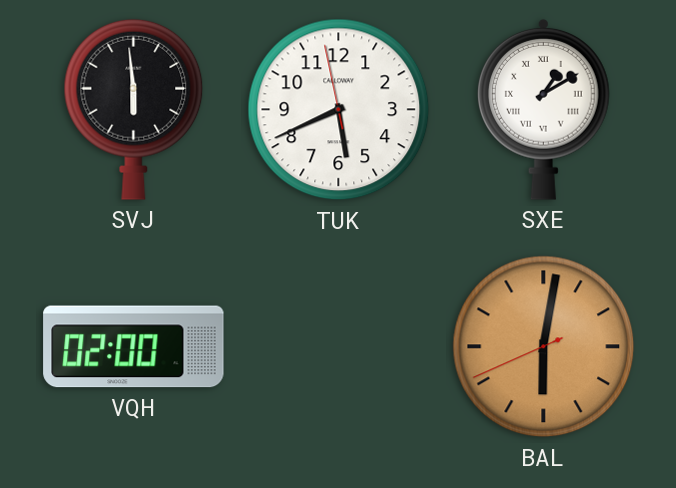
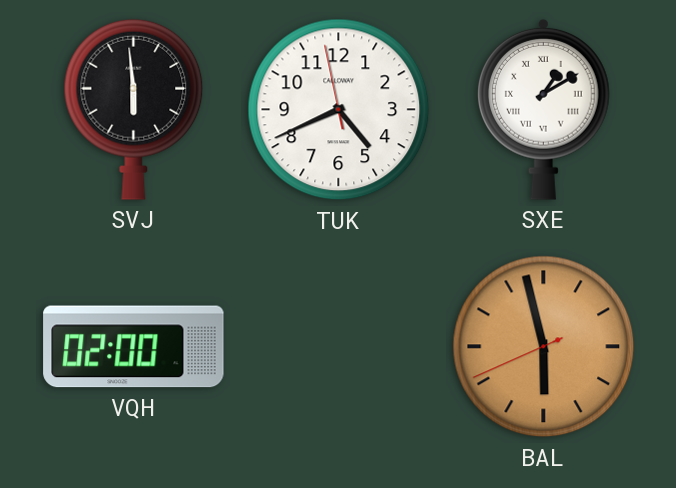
TUK: 5:40 -> 4:40 (339, 110)
BAL: 6:01 -> 5:57 (544, 347)
